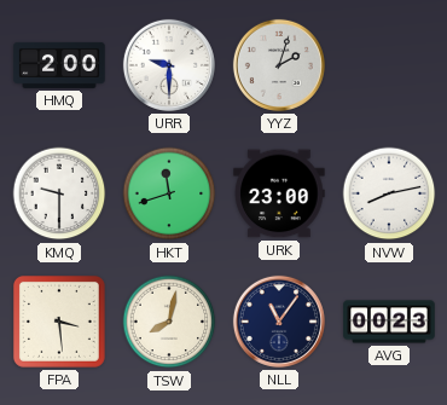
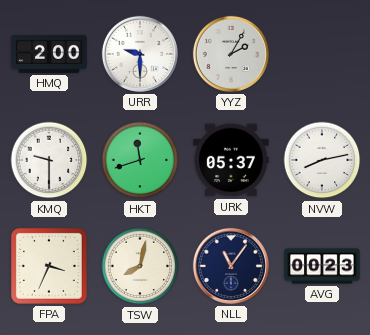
YYZ: 2:03 -> 2:05 (231, 54)
URK: 23:00 -> 05:37 (231, 160)
FPA: 3:29 -> 3:34 (49, 266)
